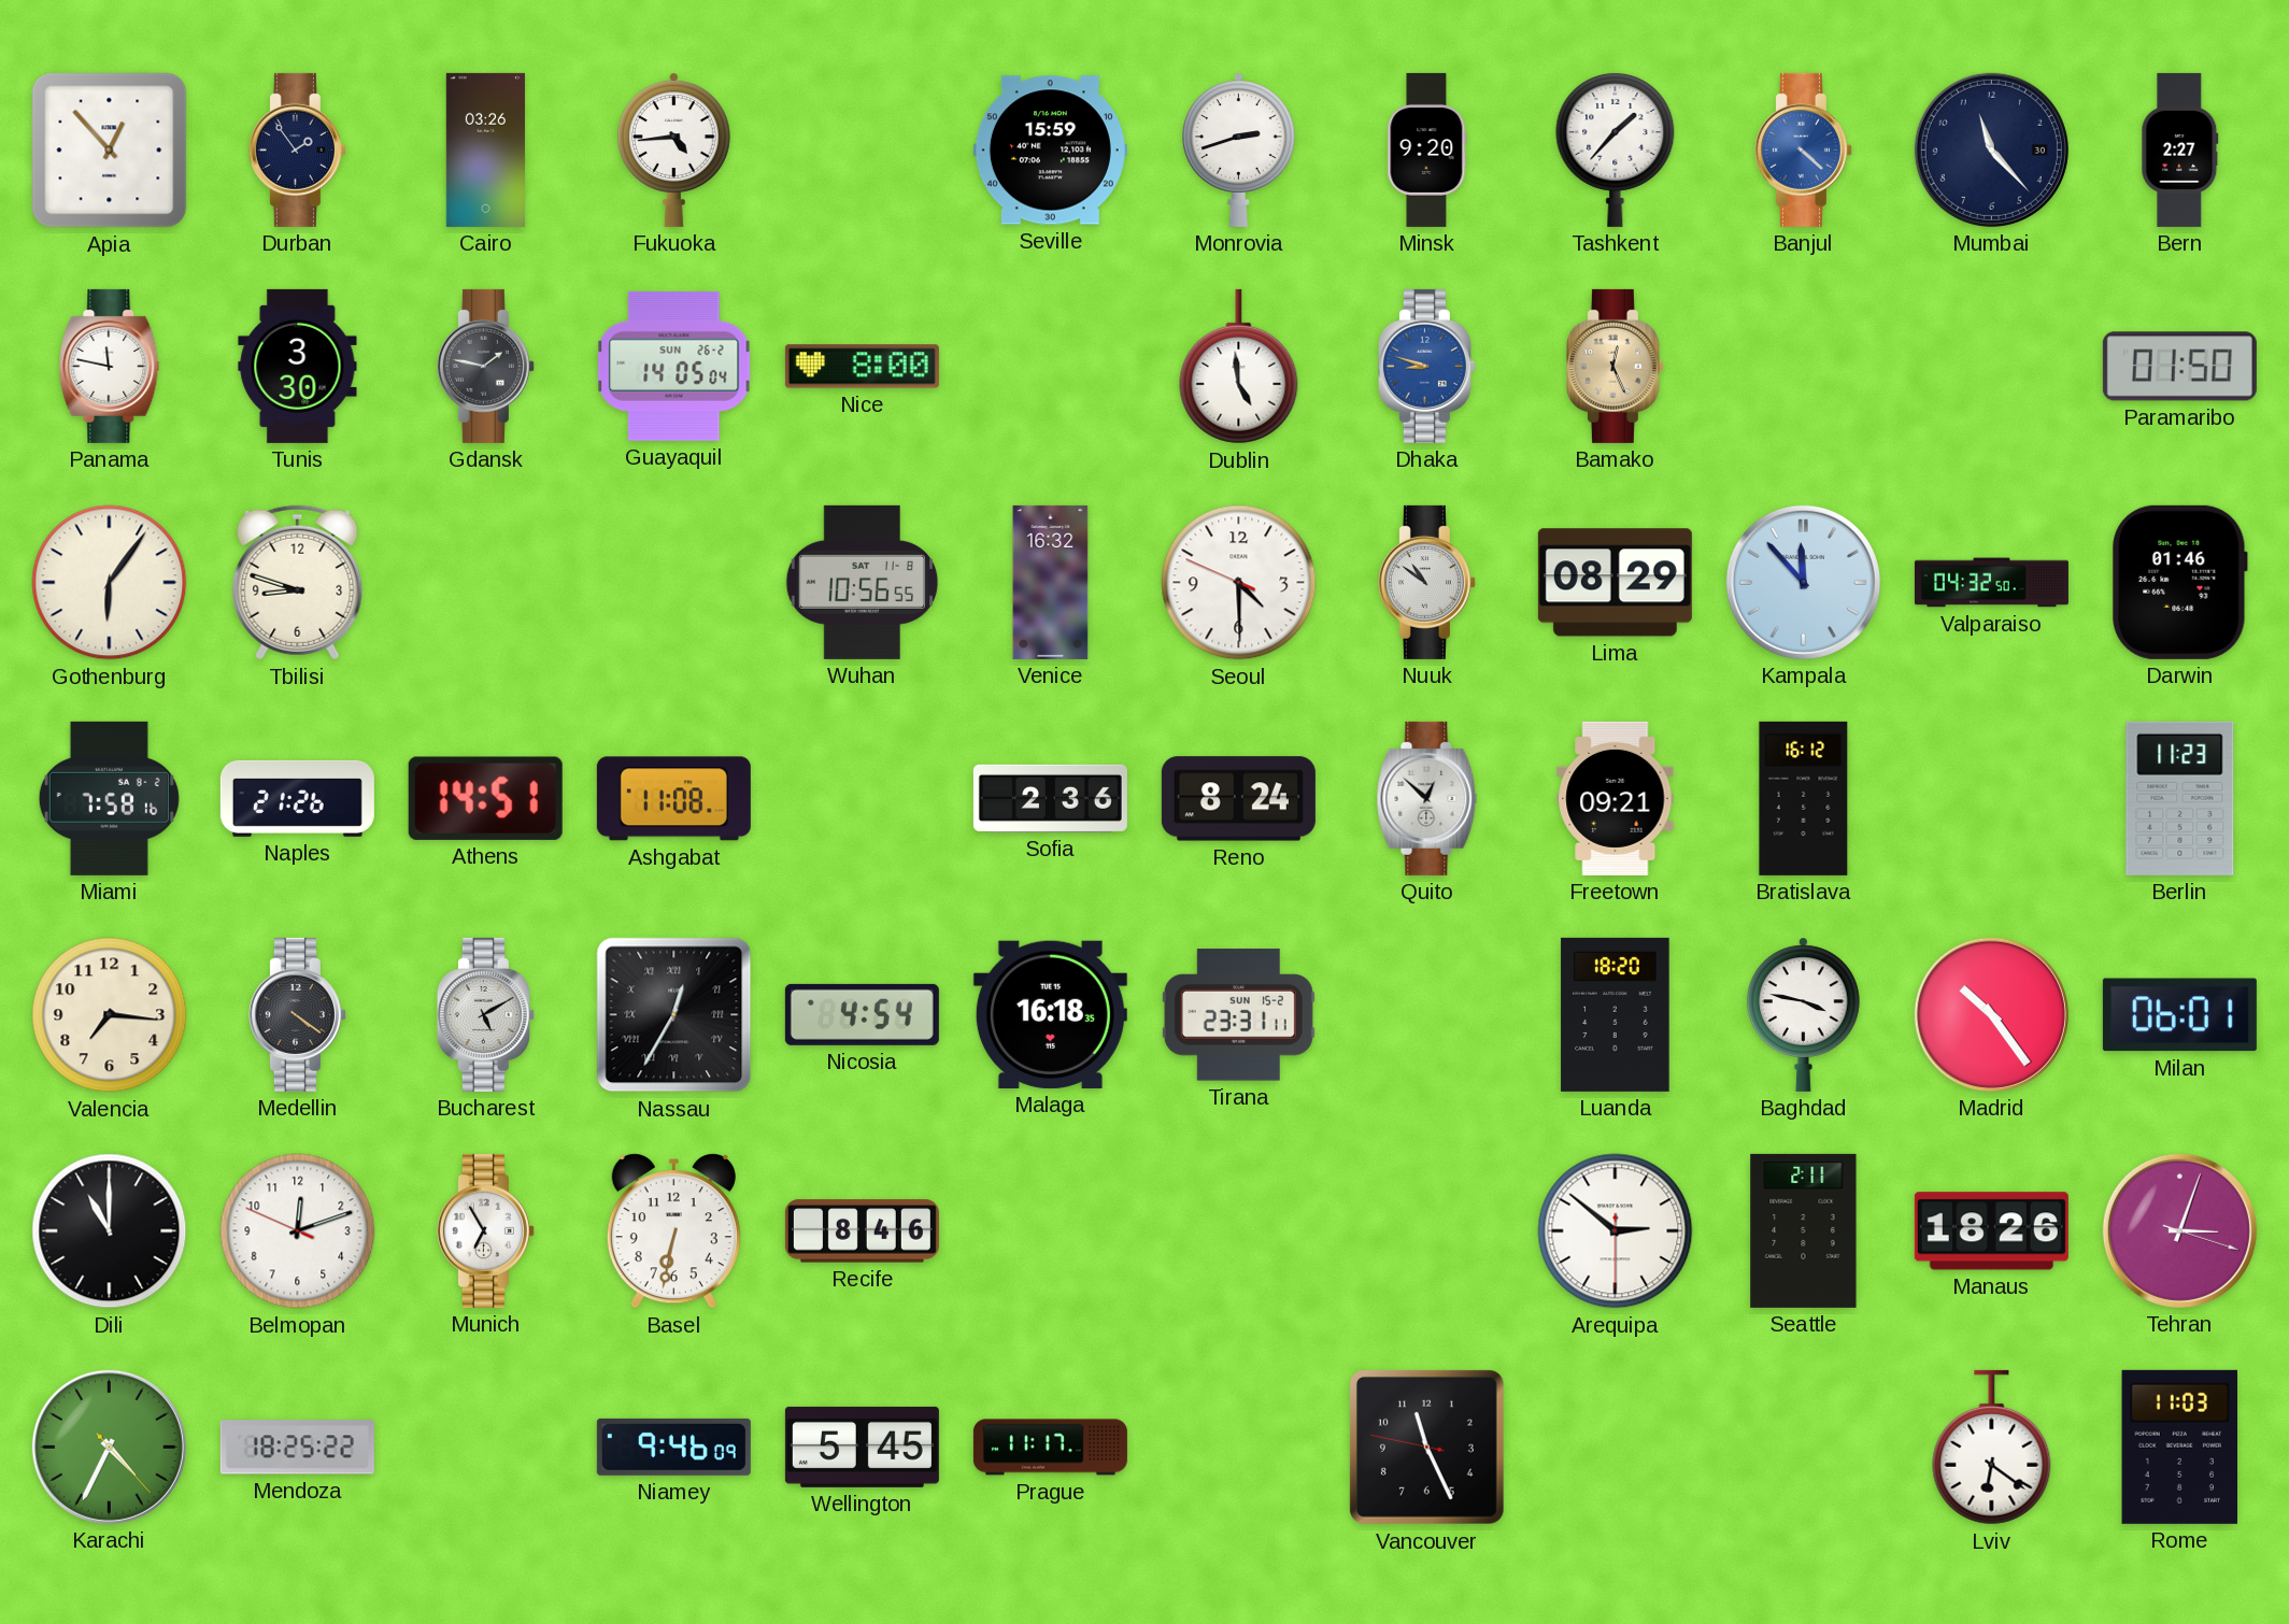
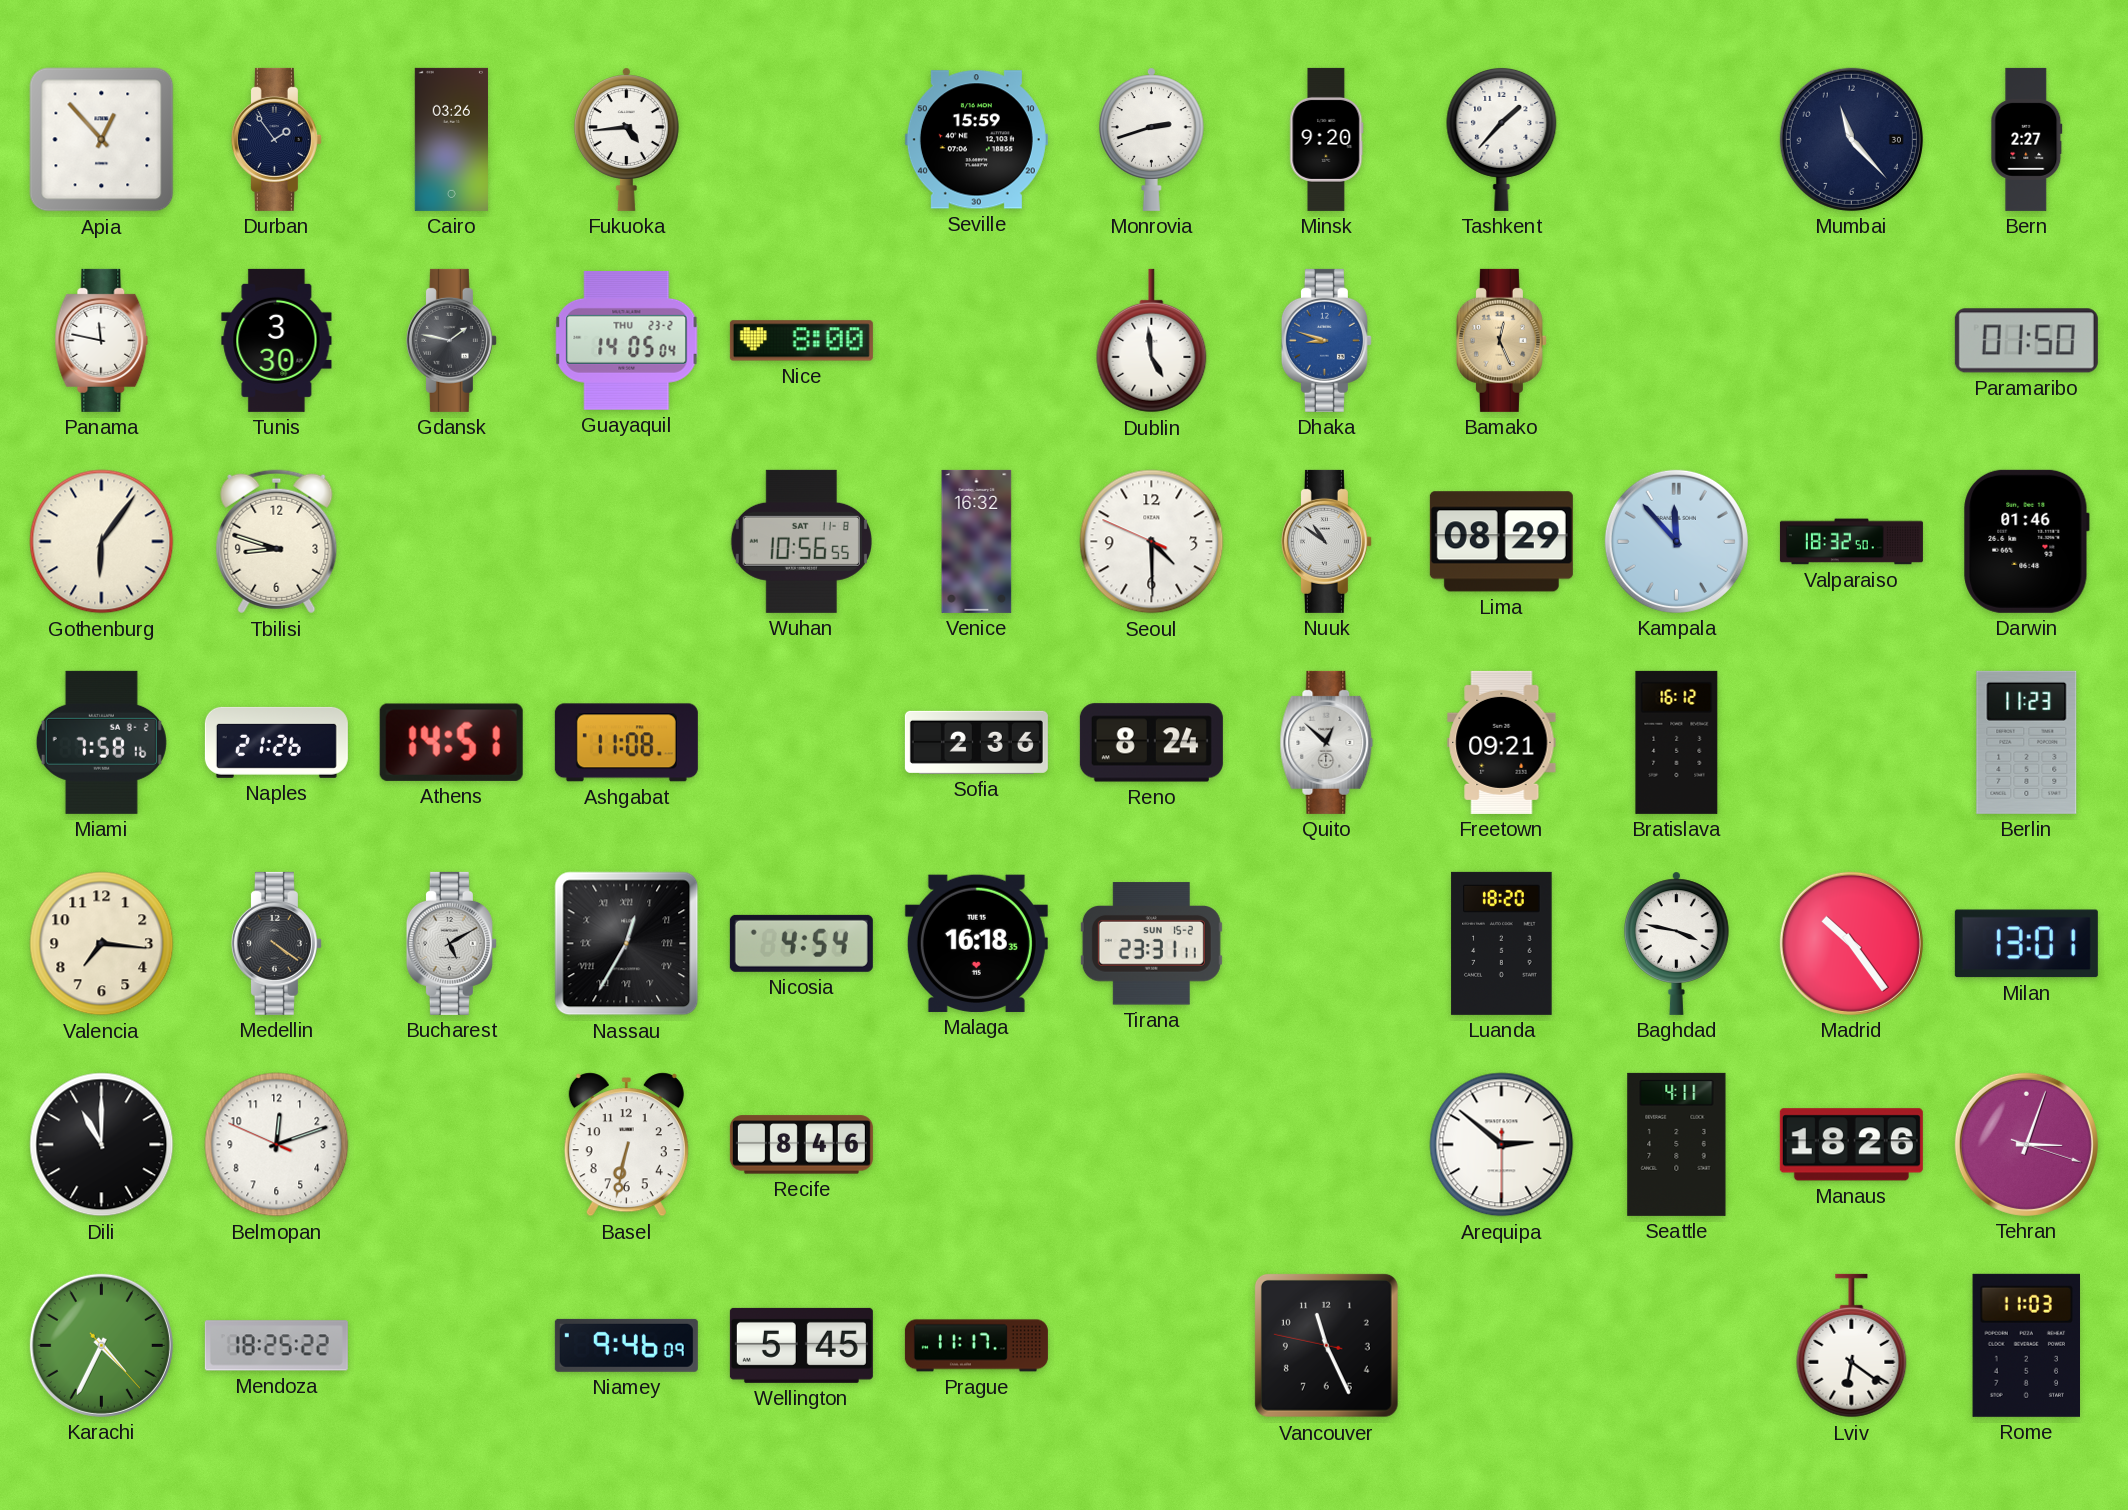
Banjul: 4:22 -> none (1803, 149)
Guayaquil date: SUN 26-2 -> THU 23-2 (627, 341)
Valparaiso: 04:32 -> 18:32 (1851, 542)
Milan: 06:01 -> 13:01 (2026, 944)
Munich: 6:55 -> none (485, 1230)
Seattle: 2:11 -> 4:11 (1677, 1144)
